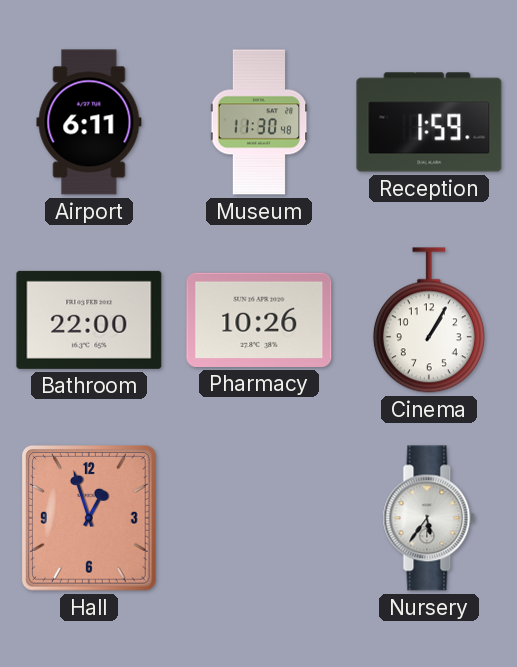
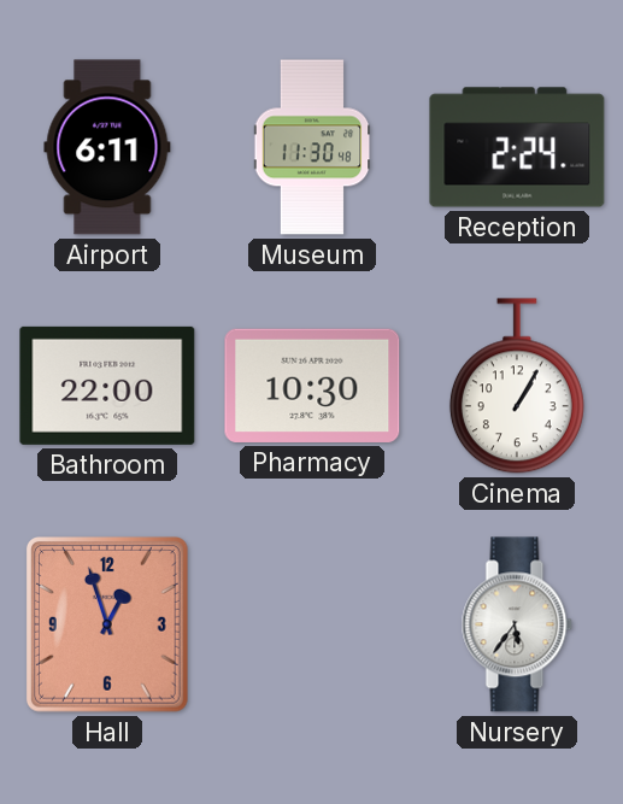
Reception: 1:59 -> 2:24 (517, 147)
Pharmacy: 10:26 -> 10:30 (312, 386)
